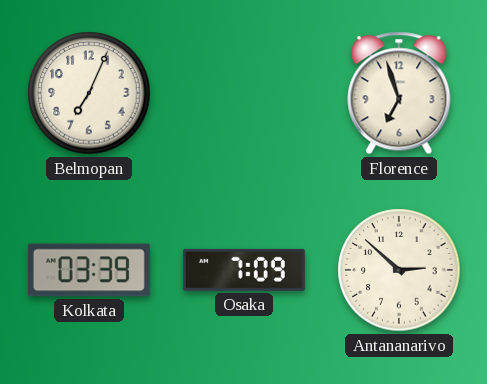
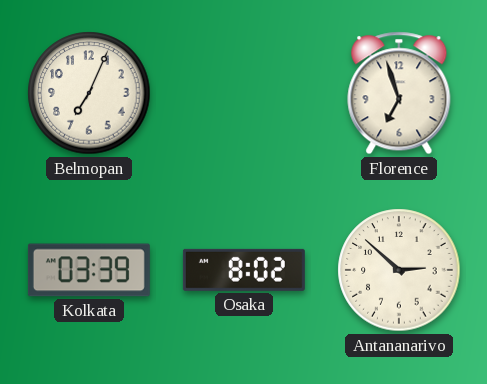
Osaka: 7:09 -> 8:02 (244, 270)
